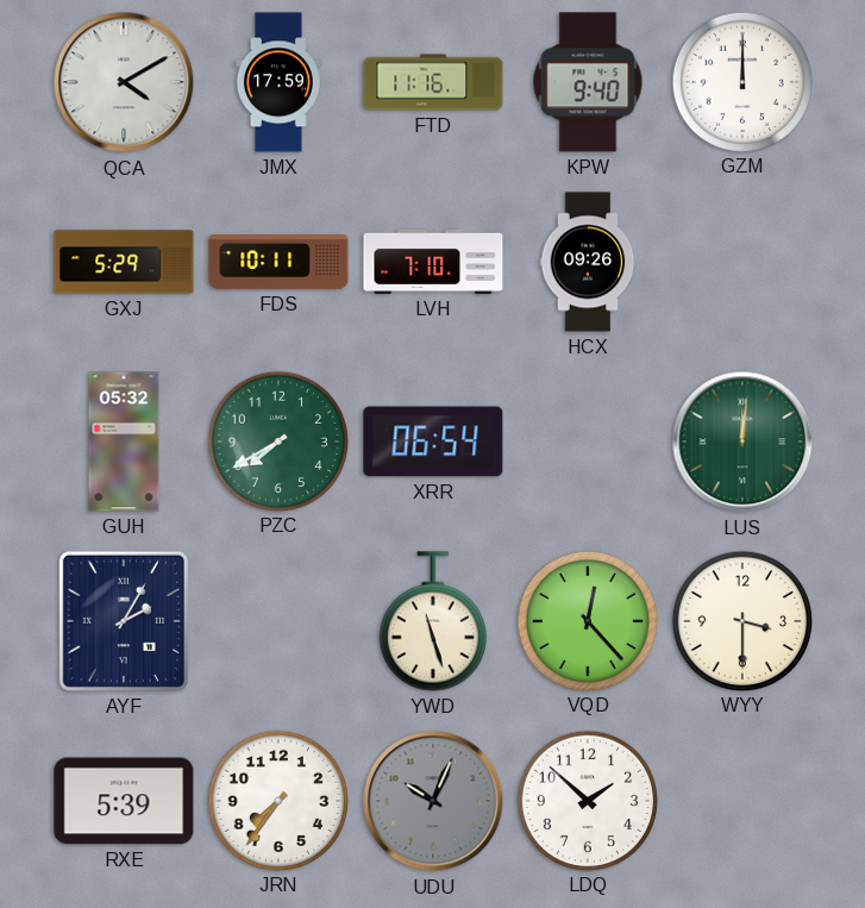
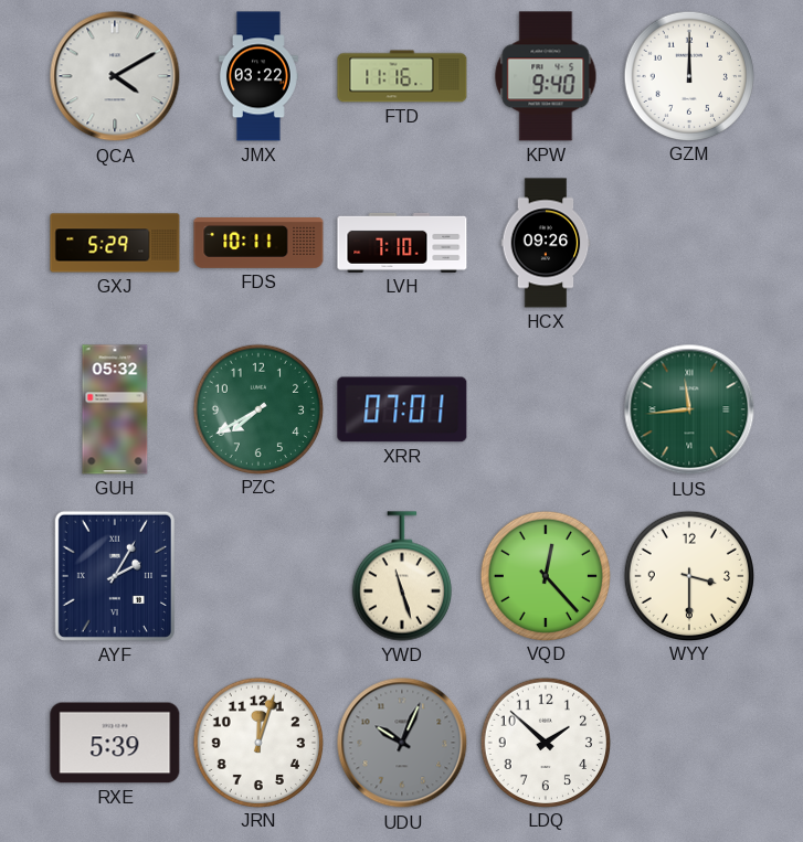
JMX: 17:59 -> 03:22 (258, 76)
XRR: 06:54 -> 07:01 (402, 409)
LUS: 12:01 -> 11:44 (689, 409)
JRN: 7:36 -> 12:03 (257, 742)
